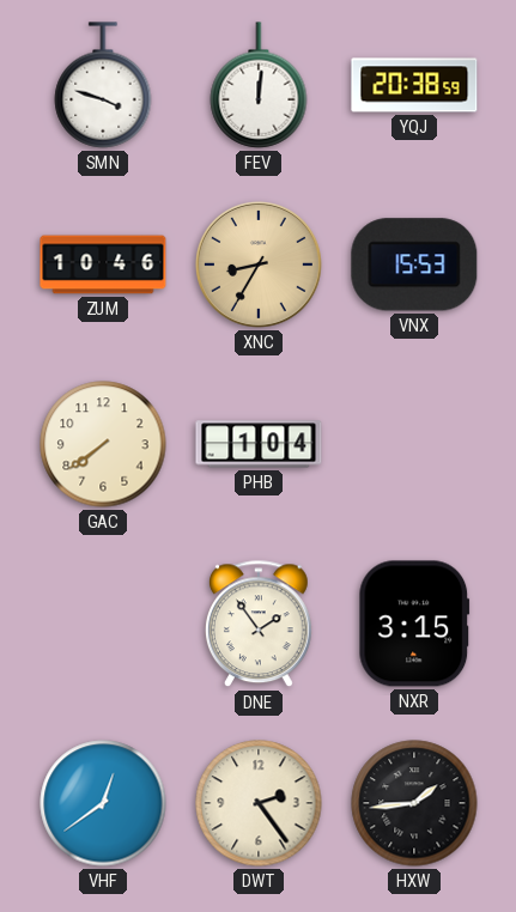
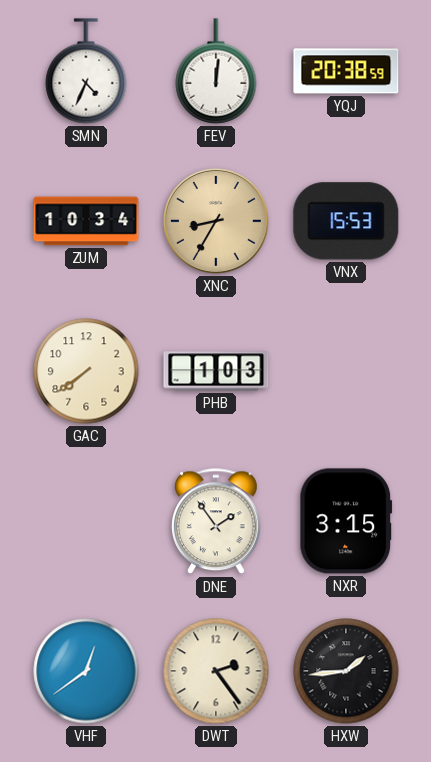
SMN: 3:48 -> 4:34 (86, 71)
ZUM: 10:46 -> 10:34 (86, 221)
PHB: 1:04 -> 1:03 (216, 371)
